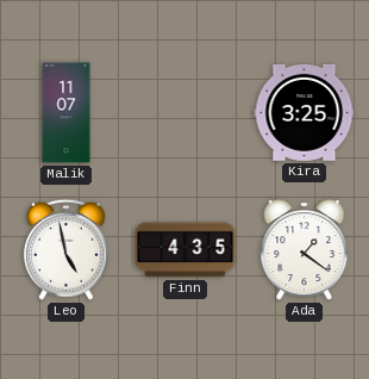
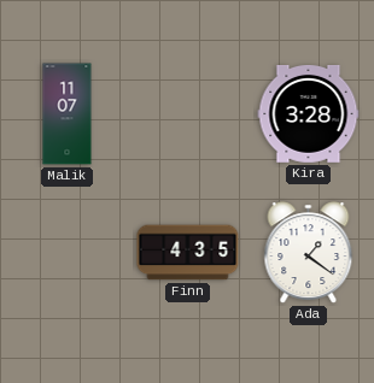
Kira: 3:25 -> 3:28 (309, 114)
Leo: 4:58 -> none (65, 249)
